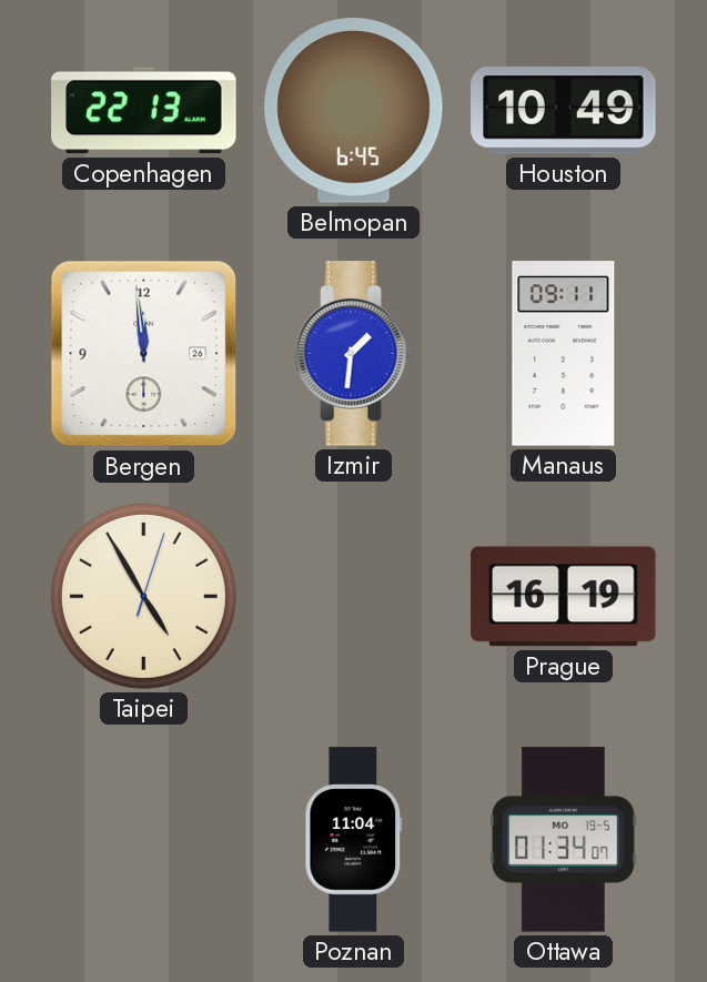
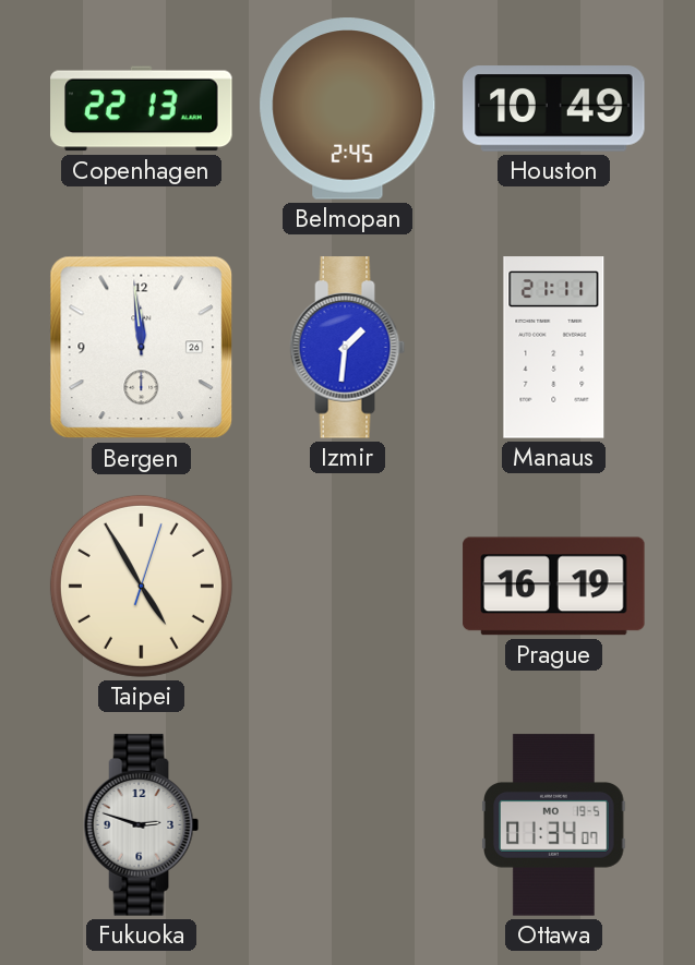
Belmopan: 6:45 -> 2:45 (348, 109)
Manaus: 09:11 -> 21:11 (554, 348)
Fukuoka: none -> 2:48 (142, 825)
Poznan: 11:04 -> none (354, 840)
